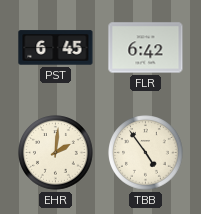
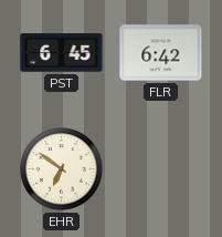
EHR: 2:01 -> 6:51 (62, 169)
TBB: 4:54 -> none (146, 153)
